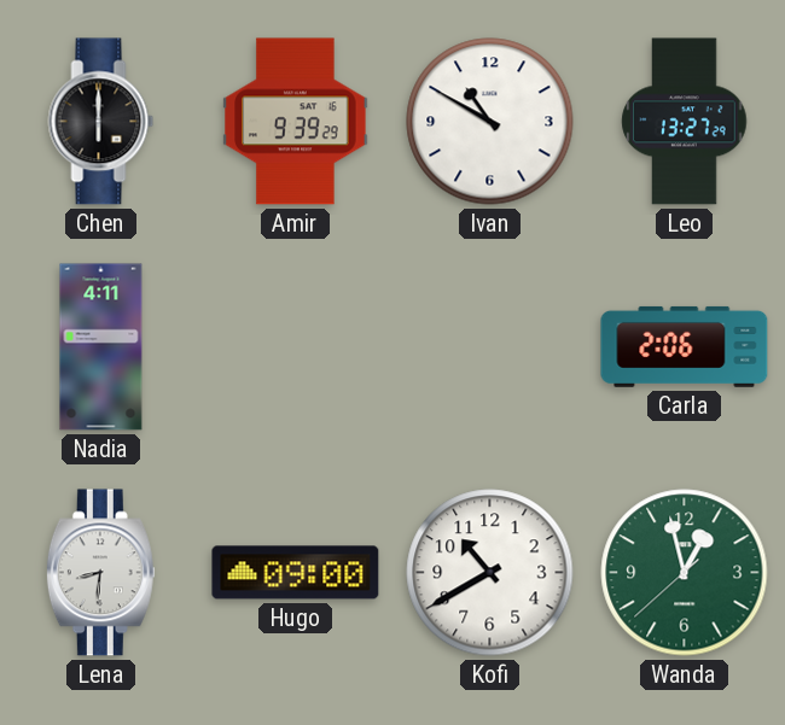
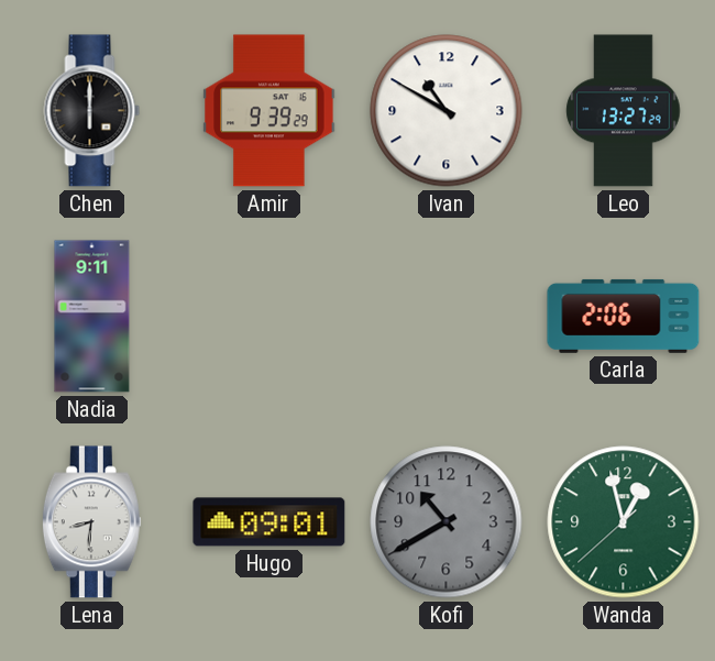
Nadia: 4:11 -> 9:11 (92, 317)
Hugo: 09:00 -> 09:01 (269, 522)
Kofi dial: white -> grey (447, 522)
